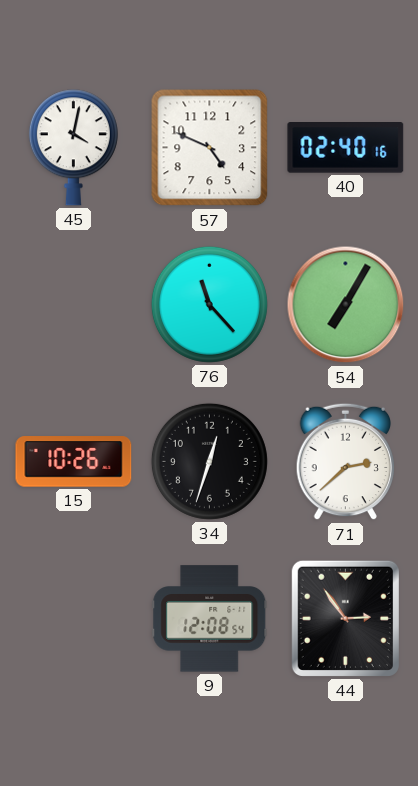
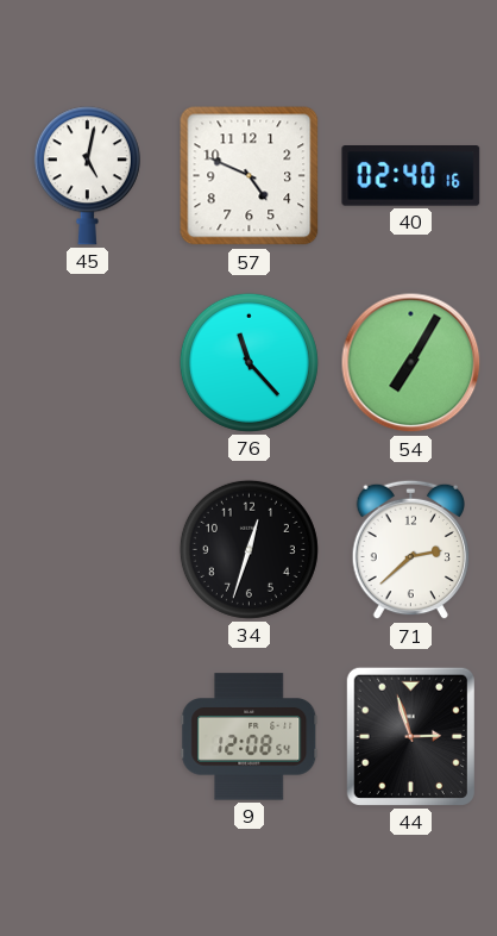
45: 4:02 -> 5:02 (87, 176)
15: 10:26 -> none (74, 462)
44: 2:54 -> 2:57 (410, 736)
